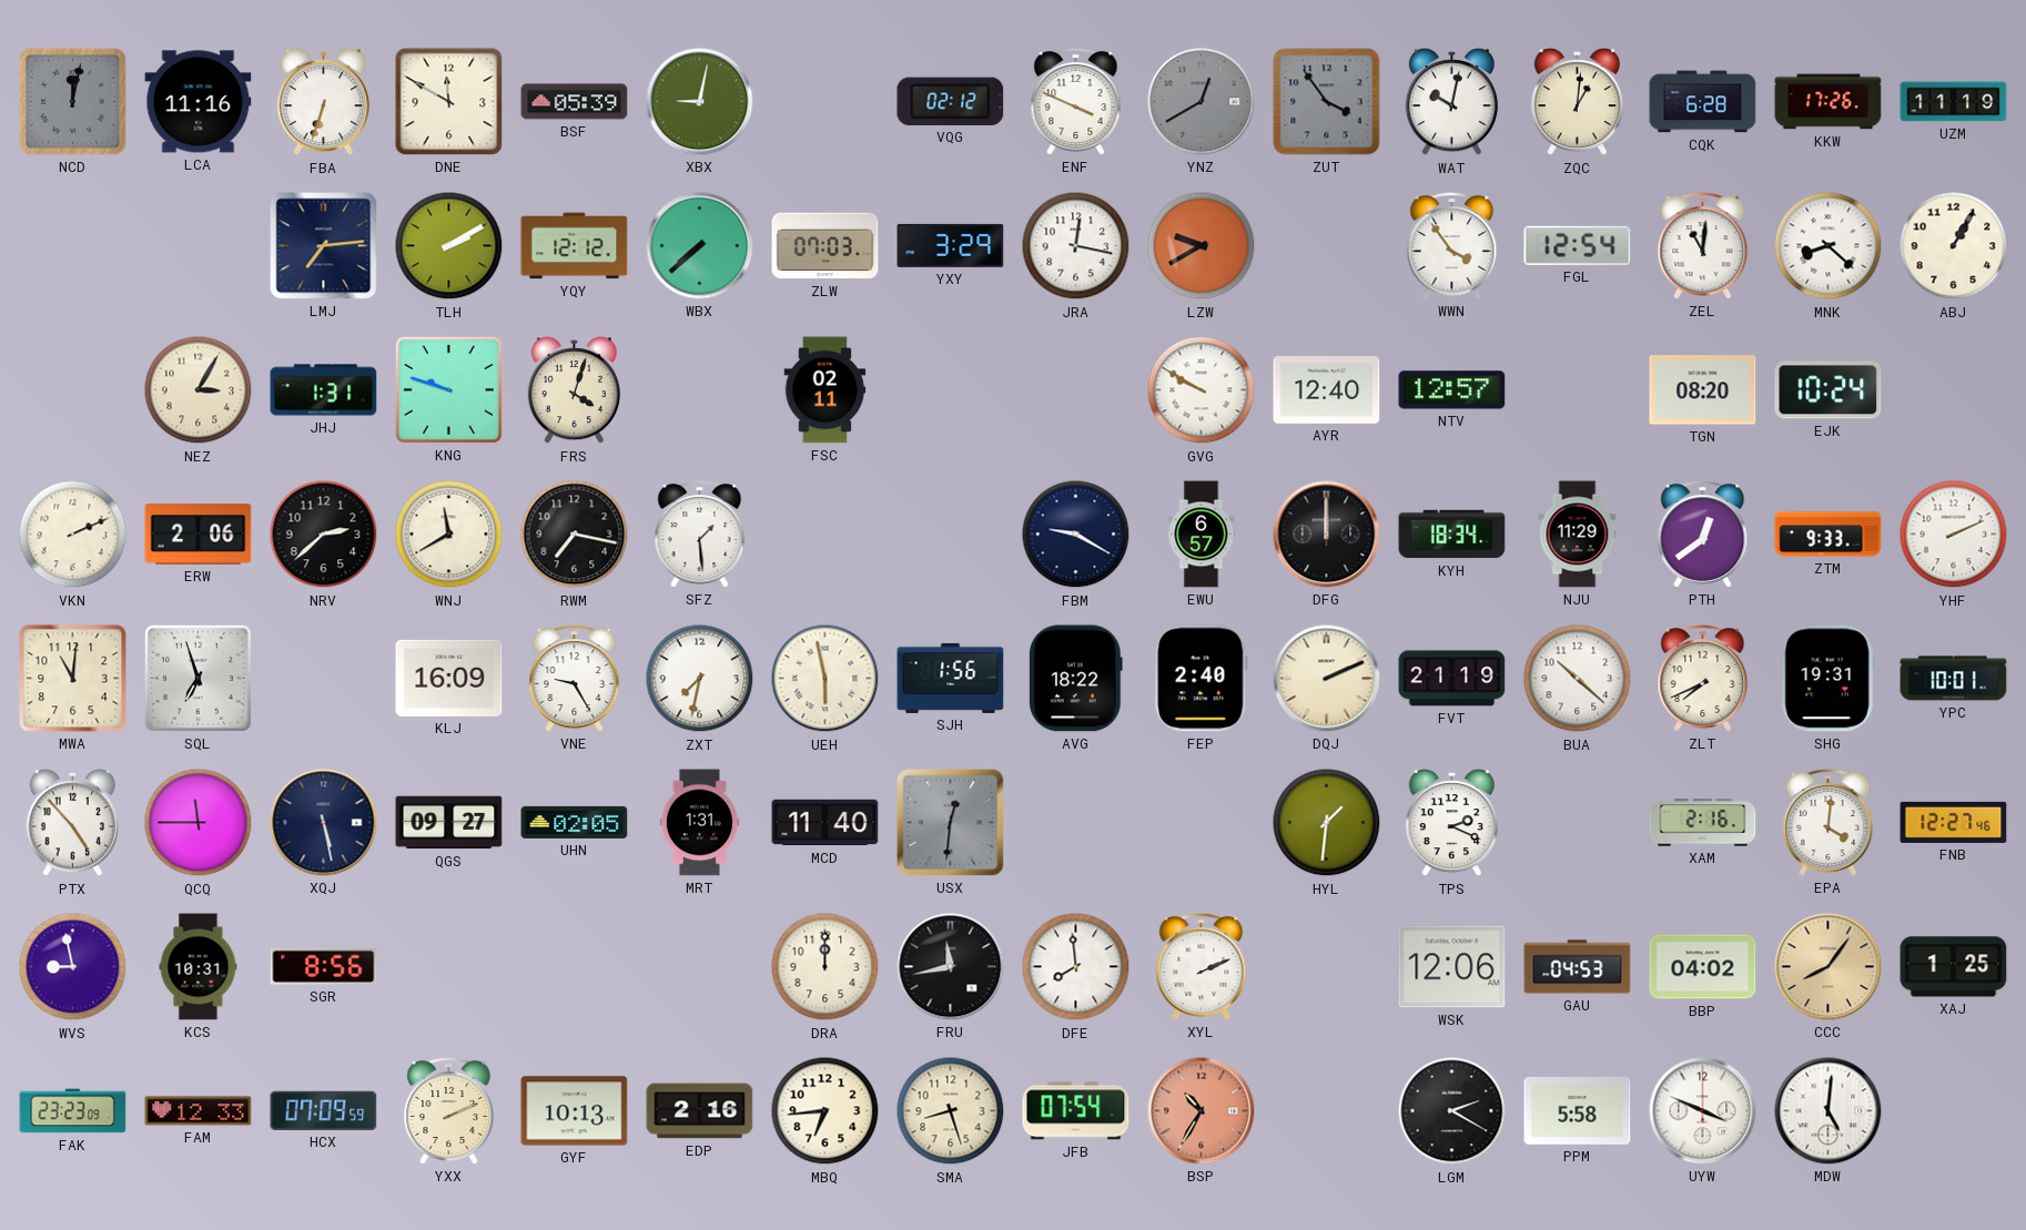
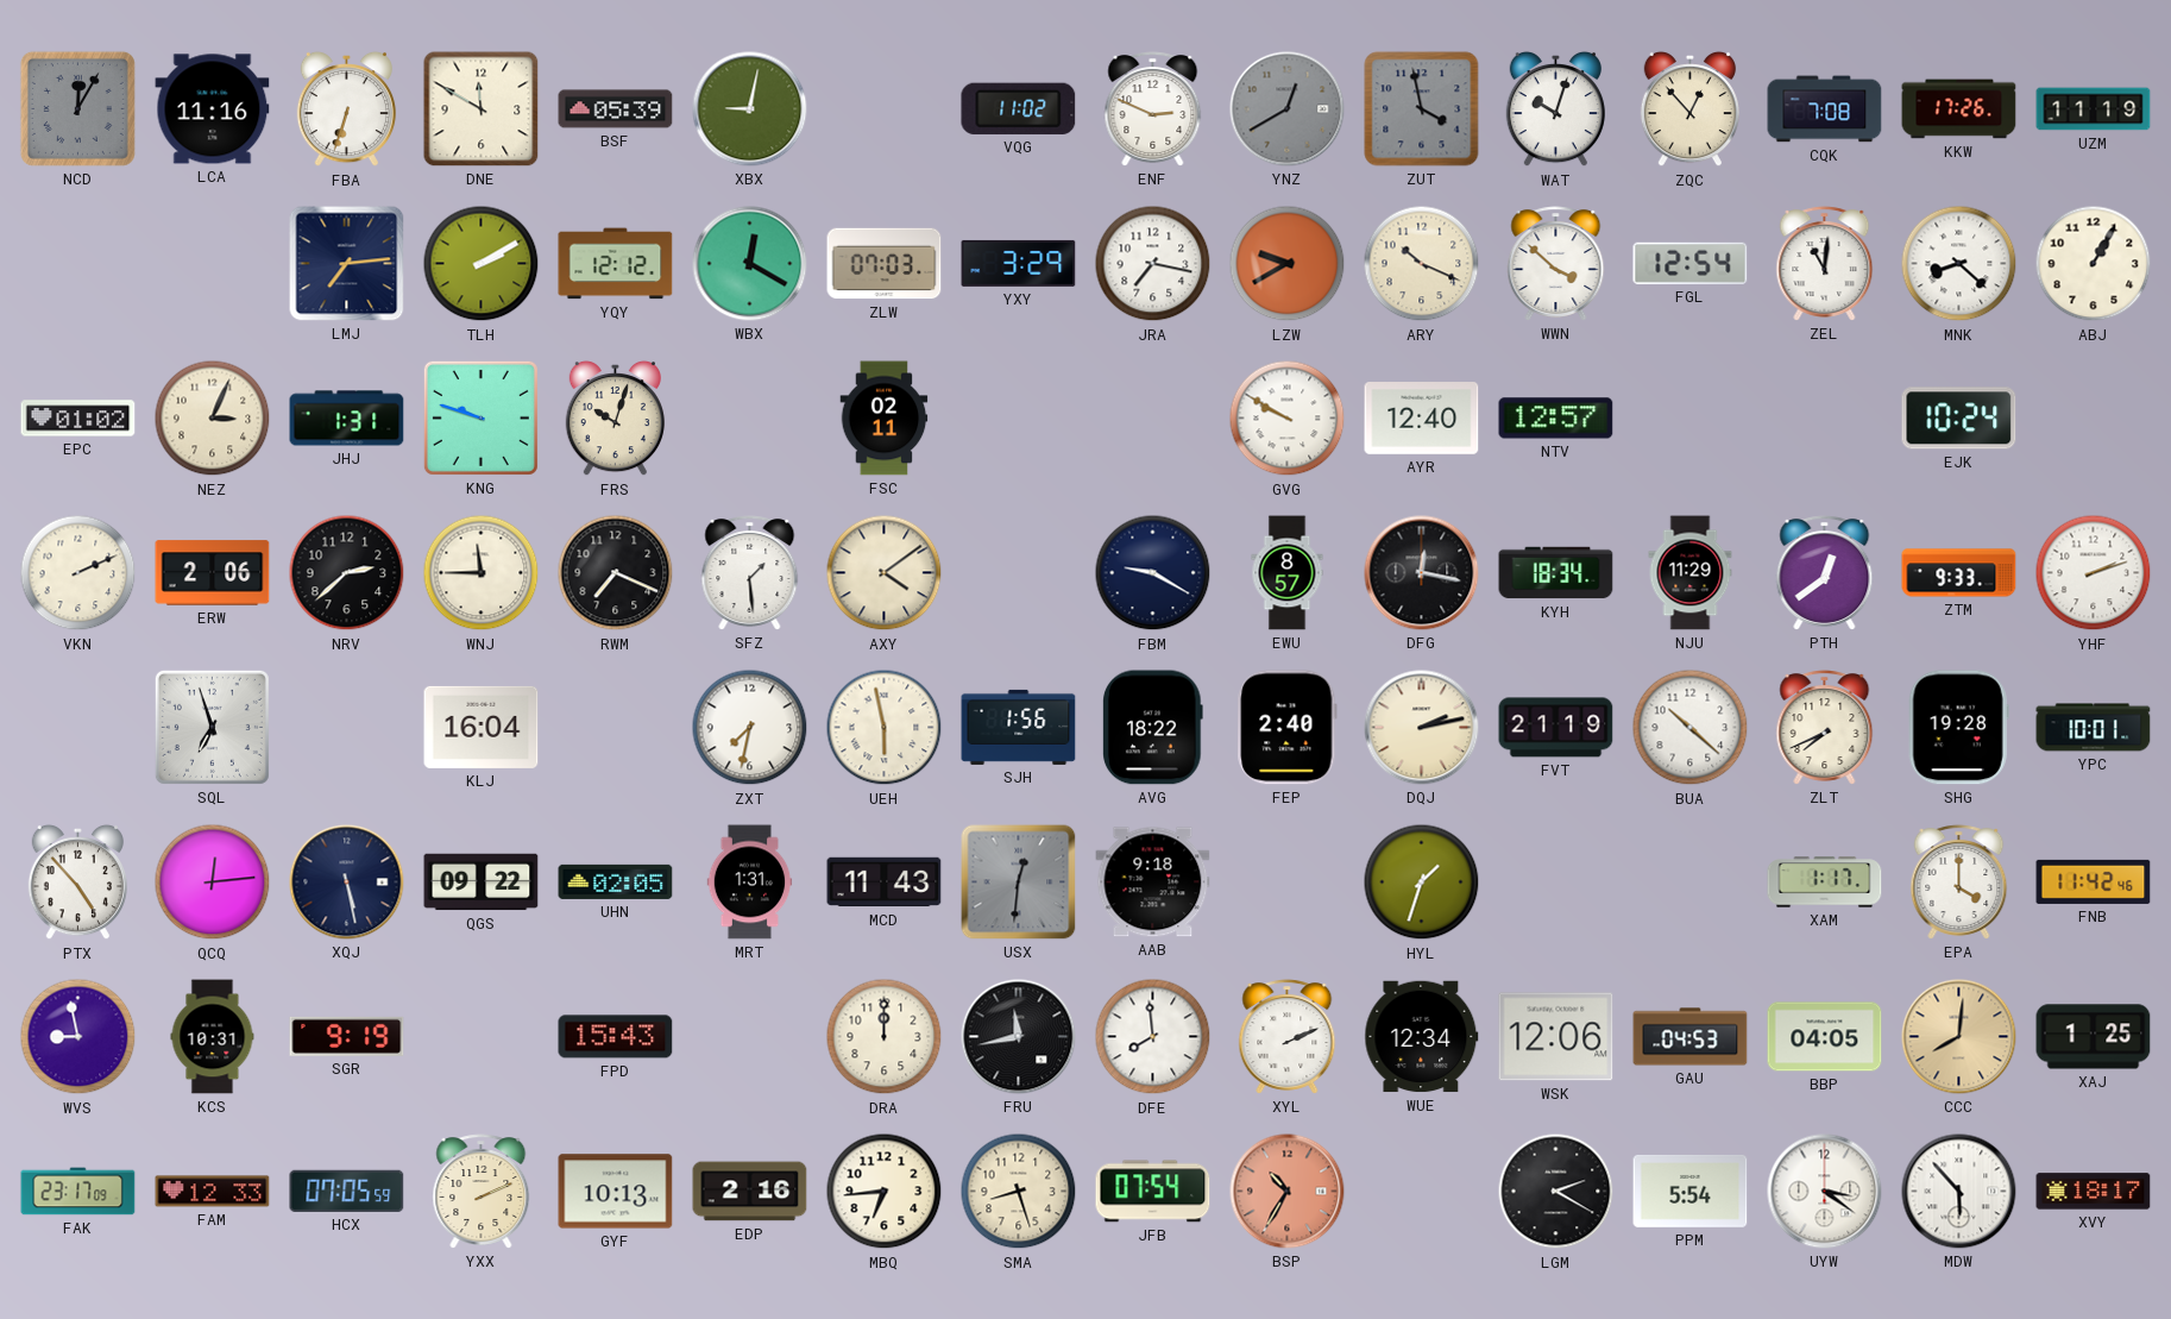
NCD: 12:02 -> 12:05 (77, 108)
VQG: 02:12 -> 11:02 (1019, 108)
ENF: 3:49 -> 2:49 (1153, 109)
ZUT: 3:54 -> 3:58 (1422, 109)
WAT: 10:02 -> 10:03 (1555, 109)
ZQC: 1:01 -> 12:53 (1689, 109)
CQK: 6:28 -> 7:08 (1825, 109)
WBX: 7:38 -> 12:20 (750, 264)
JRA: 12:17 -> 7:17 (1153, 264)
ARY: none -> 10:19 (1422, 264)
WWN: 3:54 -> 3:52 (1556, 264)
EPC: none -> 01:02 (78, 419)
NEZ: 3:05 -> 3:04 (213, 419)
FRS: 4:03 -> 10:03 (615, 419)
TGN: 08:20 -> none (1703, 390)
WNJ: 11:40 -> 11:45 (482, 573)
RWM: 7:17 -> 7:19 (616, 573)
AXY: none -> 4:09 (885, 573)
EWU: 6:57 -> 8:57 (1288, 573)
DFG: 12:00 -> 12:17 (1422, 573)
YHF: 2:11 -> 2:12 (2094, 573)
MWA: 11:01 -> none (73, 679)
KLJ: 16:09 -> 16:04 (482, 727)
VNE: 9:25 -> none (575, 679)
DQJ: 2:11 -> 2:13 (1422, 728)
SHG: 19:31 -> 19:28 (1958, 728)
QCQ: 11:45 -> 12:14 (213, 883)
QGS: 09:27 -> 09:22 (482, 883)
MCD: 11:40 -> 11:43 (885, 883)
AAB: none -> 9:18 (1153, 883)
HYL: 1:31 -> 1:33 (1422, 883)
TPS: 2:19 -> none (1451, 823)
XAM: 2:16 -> 1:17 (1825, 883)
EPA: 4:01 -> 4:00 (1959, 883)
FNB: 12:27 -> 11:42 (2094, 881)
SGR: 8:56 -> 9:19 (347, 1036)
FPD: none -> 15:43 (616, 1037)
WUE: none -> 12:34 (1422, 1037)
BBP: 04:02 -> 04:05 (1825, 1037)
CCC: 8:06 -> 8:01 (1959, 1037)
FAK: 23:23 -> 23:17 (78, 1192)
HCX: 07:09 -> 07:05 (347, 1191)
PPM: 5:58 -> 5:54 (1691, 1191)
UYW: 3:49 -> 3:21 (1825, 1192)
MDW: 5:01 -> 5:53 (1959, 1192)
XVY: none -> 18:17 (2094, 1192)
